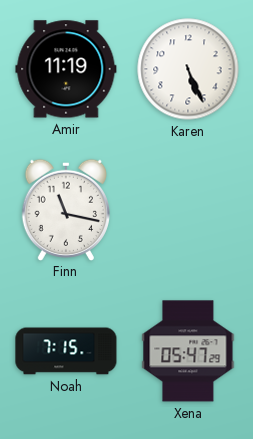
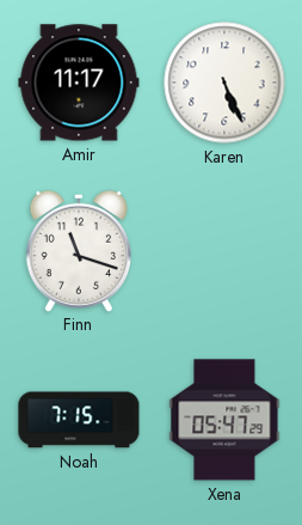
Amir: 11:19 -> 11:17 (79, 83)
Finn: 11:17 -> 11:18 (79, 250)
